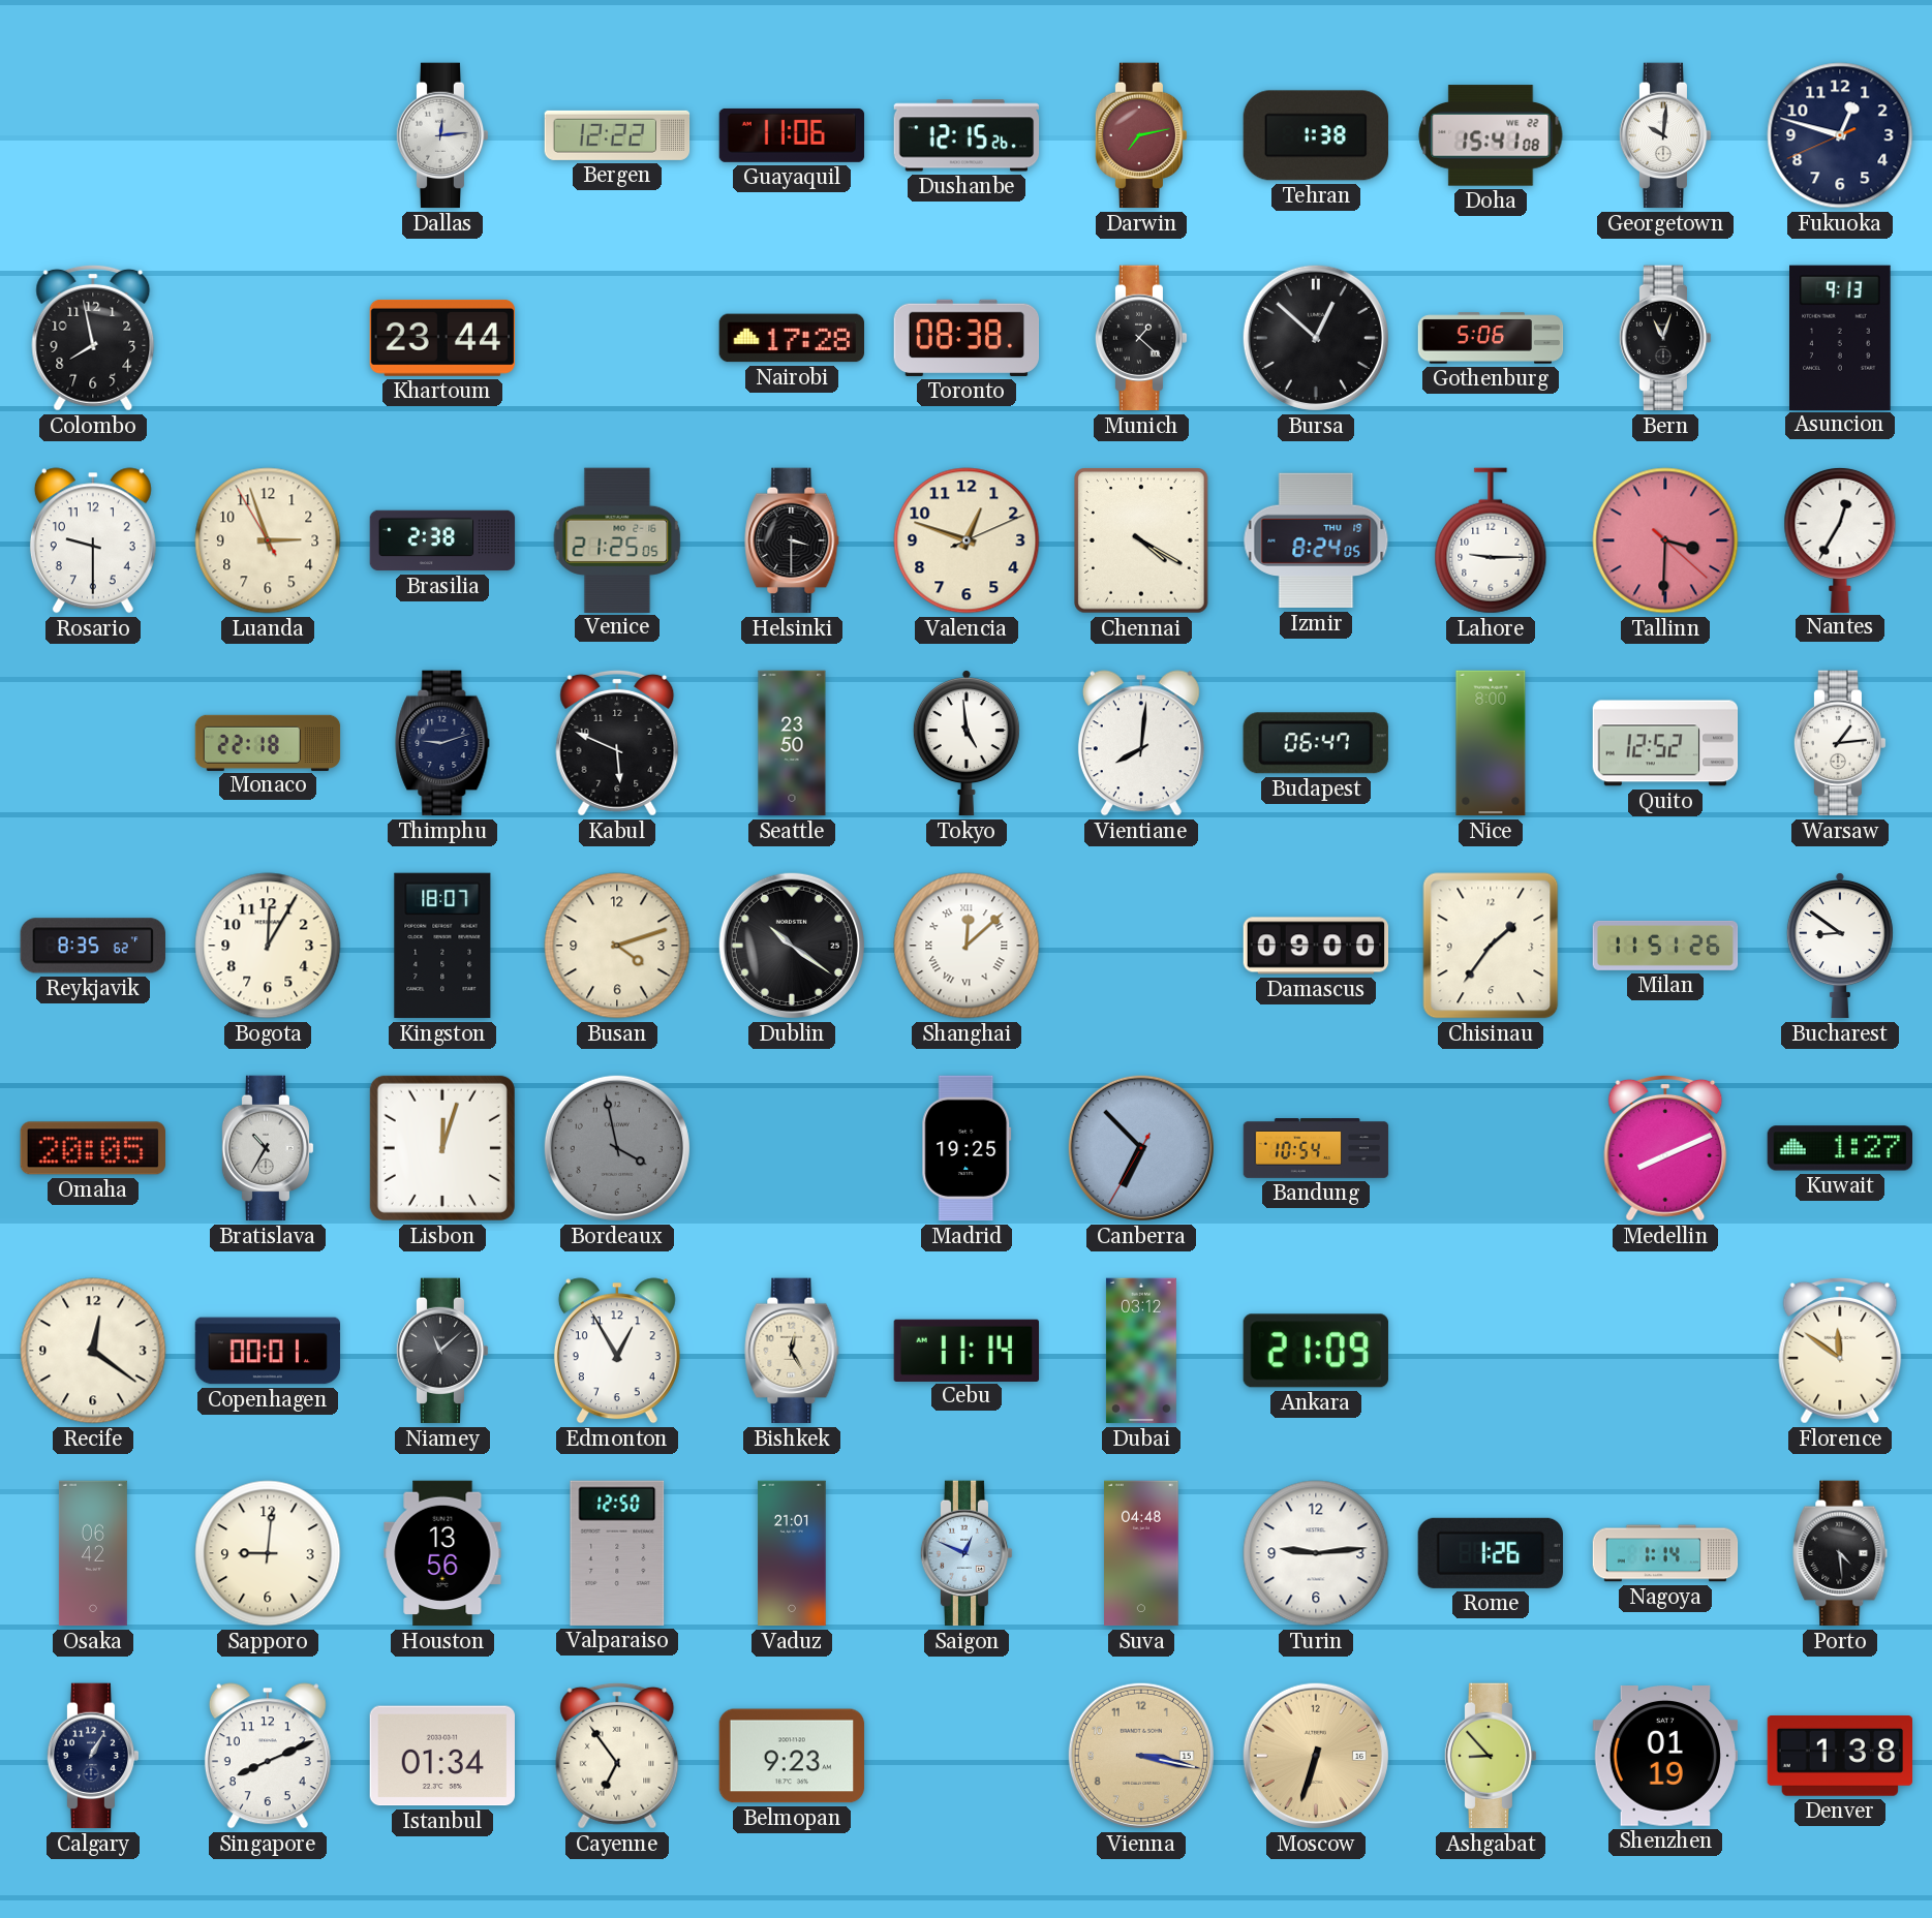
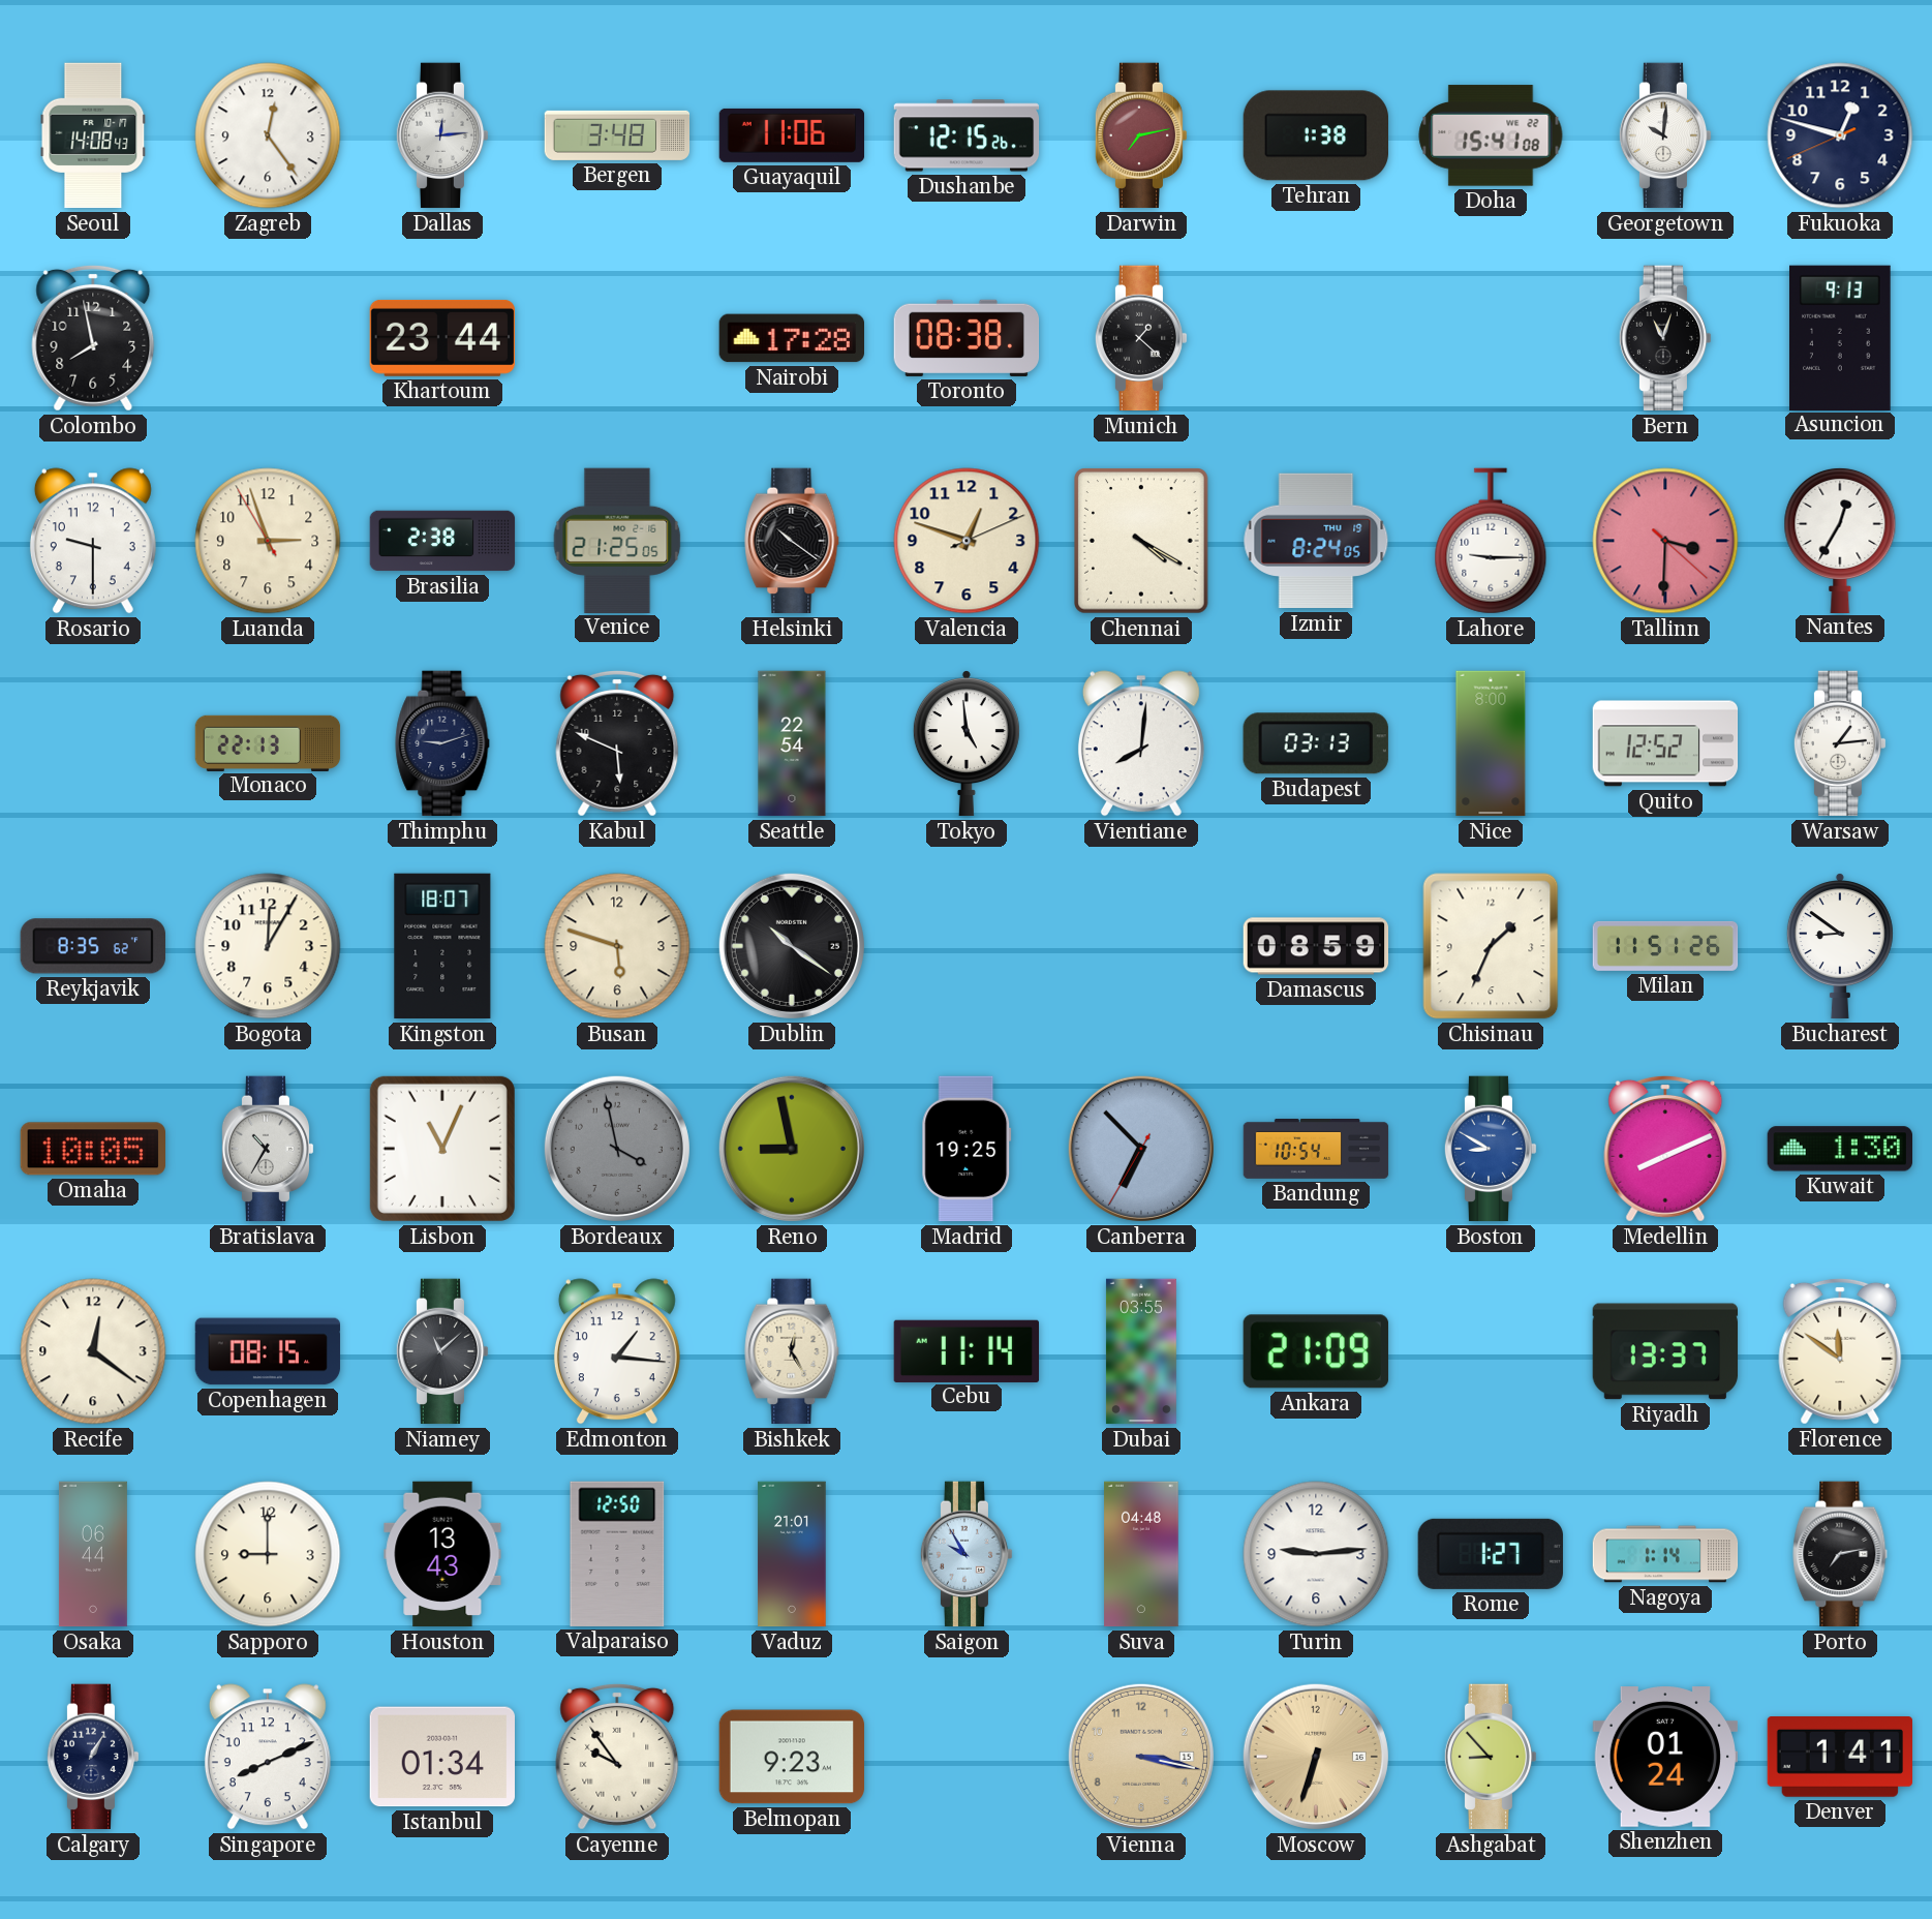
Seoul: none -> 14:08 (93, 135)
Zagreb: none -> 12:24 (268, 135)
Bergen: 12:22 -> 3:48 (617, 135)
Bursa: 12:52 -> none (1316, 338)
Gothenburg: 5:06 -> none (1491, 338)
Helsinki: 3:30 -> 10:21 (792, 541)
Monaco: 22:18 -> 22:13 (268, 742)
Seattle: 23:50 -> 22:54 (792, 743)
Budapest: 06:47 -> 03:13 (1316, 743)
Busan: 4:12 -> 5:48 (617, 946)
Shanghai: 12:08 -> none (967, 946)
Damascus: 09:00 -> 08:59 (1316, 946)
Chisinau: 1:36 -> 1:34 (1491, 946)
Omaha: 20:05 -> 10:05 (92, 1149)
Lisbon: 12:03 -> 11:04 (442, 1149)
Reno: none -> 8:58 (792, 1149)
Boston: none -> 8:50 (1491, 1149)
Kuwait: 1:27 -> 1:30 (1839, 1149)
Copenhagen: 00:01 -> 08:15 (268, 1351)
Edmonton: 12:55 -> 1:16 (617, 1351)
Dubai: 03:12 -> 03:55 (1141, 1351)
Riyadh: none -> 13:37 (1665, 1351)
Osaka: 06:42 -> 06:44 (93, 1554)
Sapporo: 9:01 -> 9:00 (268, 1554)
Houston: 13:56 -> 13:43 (442, 1554)
Saigon: 12:49 -> 9:55 (967, 1554)
Rome: 1:26 -> 1:27 (1490, 1554)
Porto: 4:29 -> 7:13 (1840, 1554)
Cayenne: 6:54 -> 9:54 (617, 1757)
Shenzhen: 01:19 -> 01:24 (1665, 1758)
Denver: 1:38 -> 1:41 (1839, 1758)
